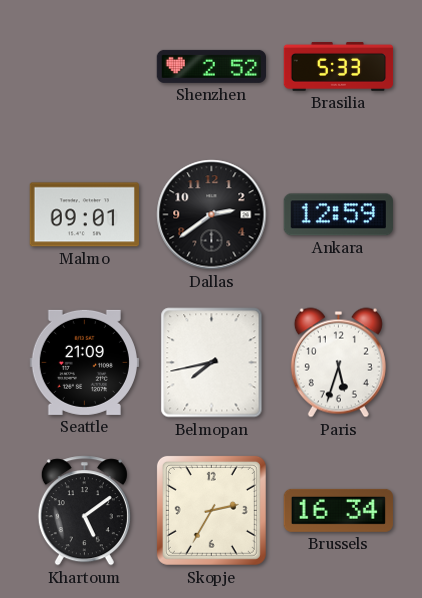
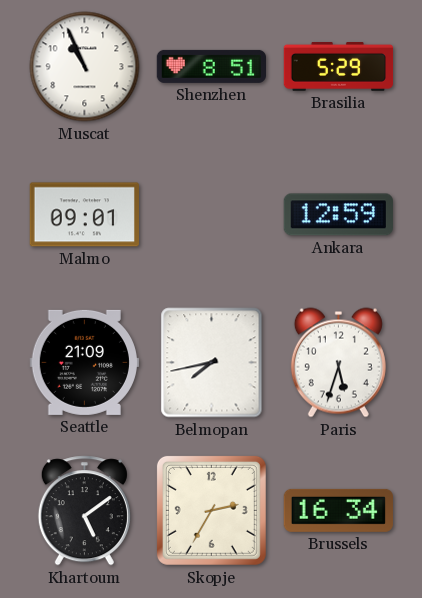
Muscat: none -> 10:56 (85, 67)
Shenzhen: 2:52 -> 8:51 (211, 66)
Brasilia: 5:33 -> 5:29 (339, 67)
Dallas: 2:39 -> none (212, 215)
